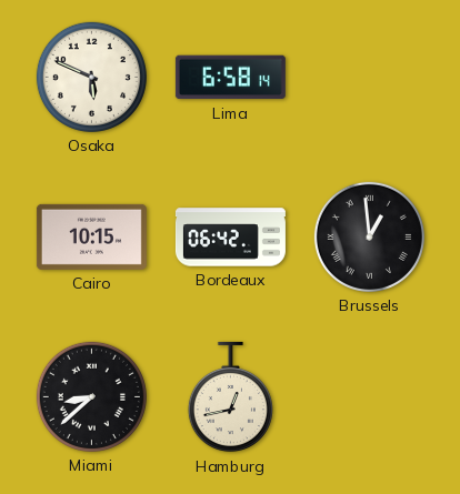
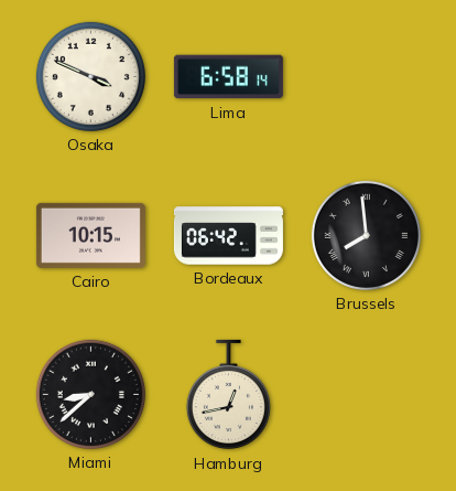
Osaka: 5:49 -> 3:49 (90, 76)
Brussels: 12:59 -> 7:59 (366, 235)
